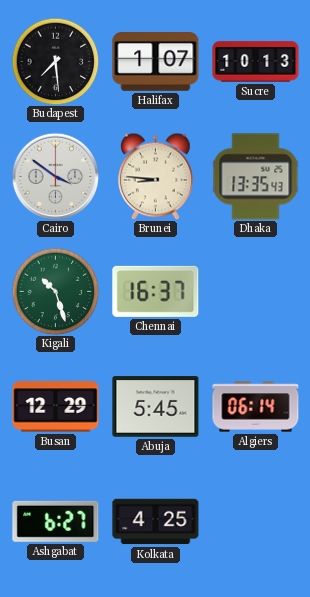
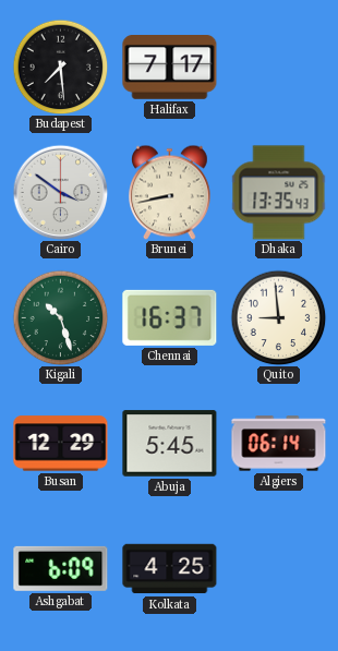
Halifax: 1:07 -> 7:17 (170, 68)
Sucre: 10:13 -> none (256, 62)
Brunei: 8:46 -> 8:43 (170, 192)
Quito: none -> 8:59 (278, 317)
Ashgabat: 6:27 -> 6:09 (61, 568)
